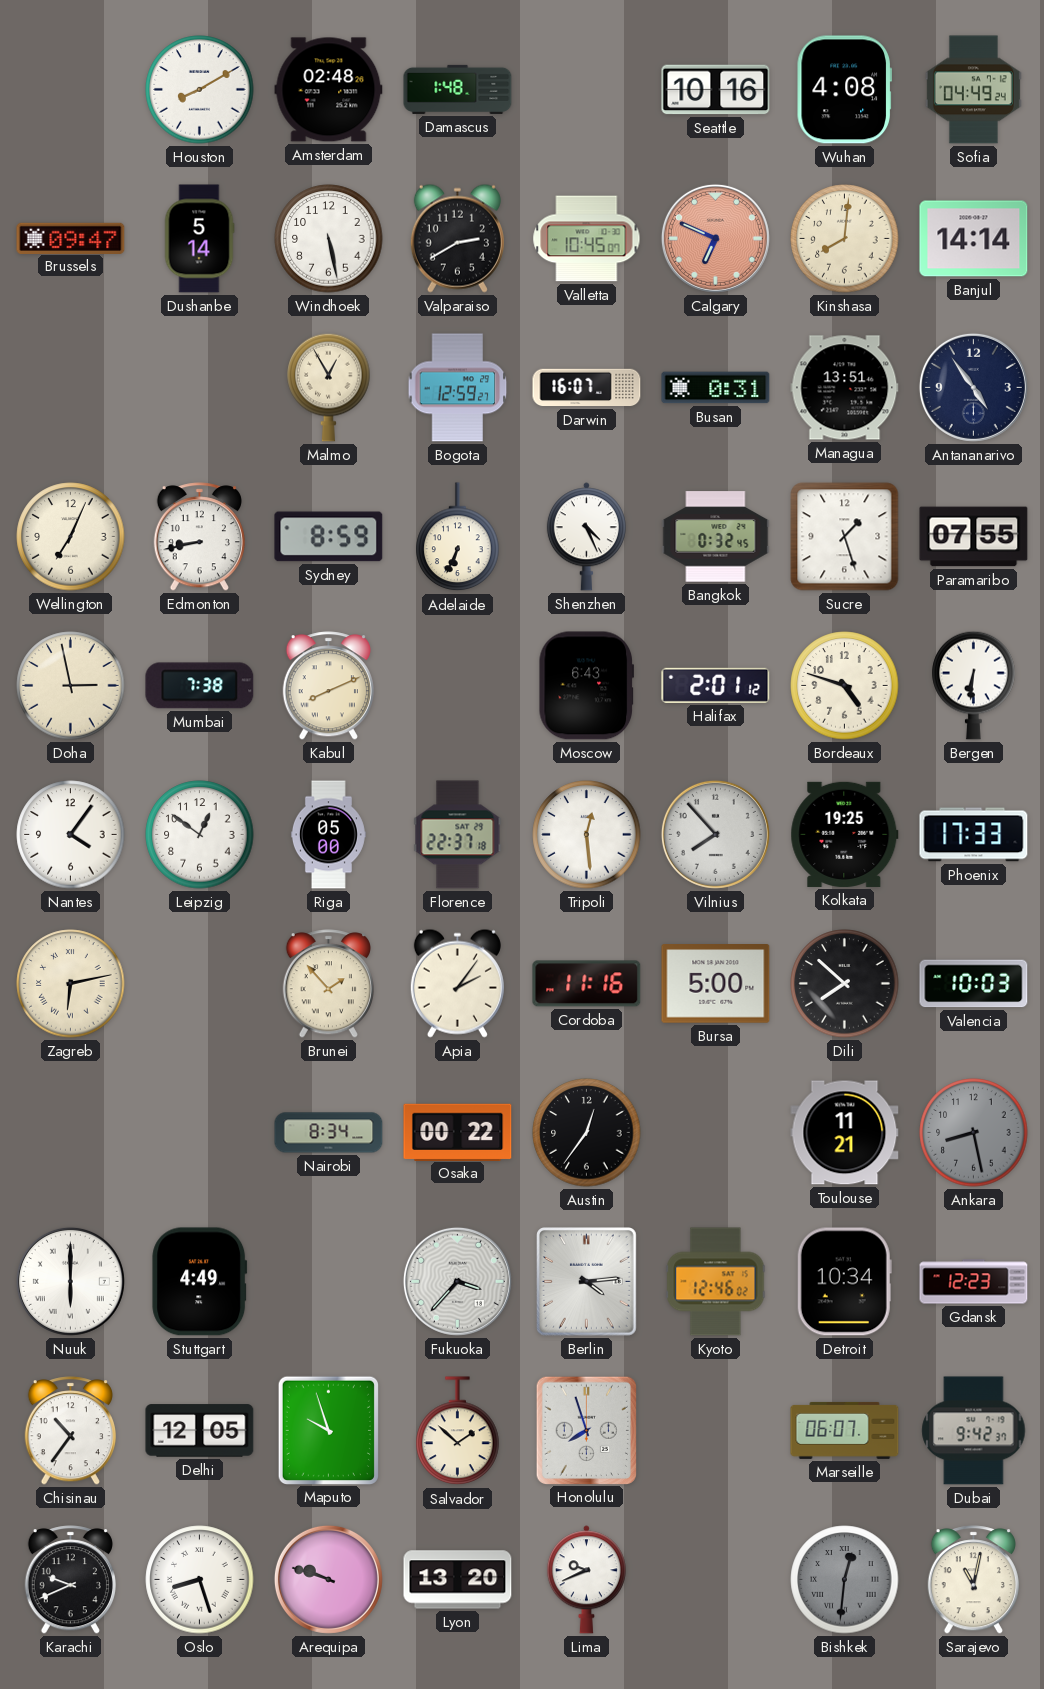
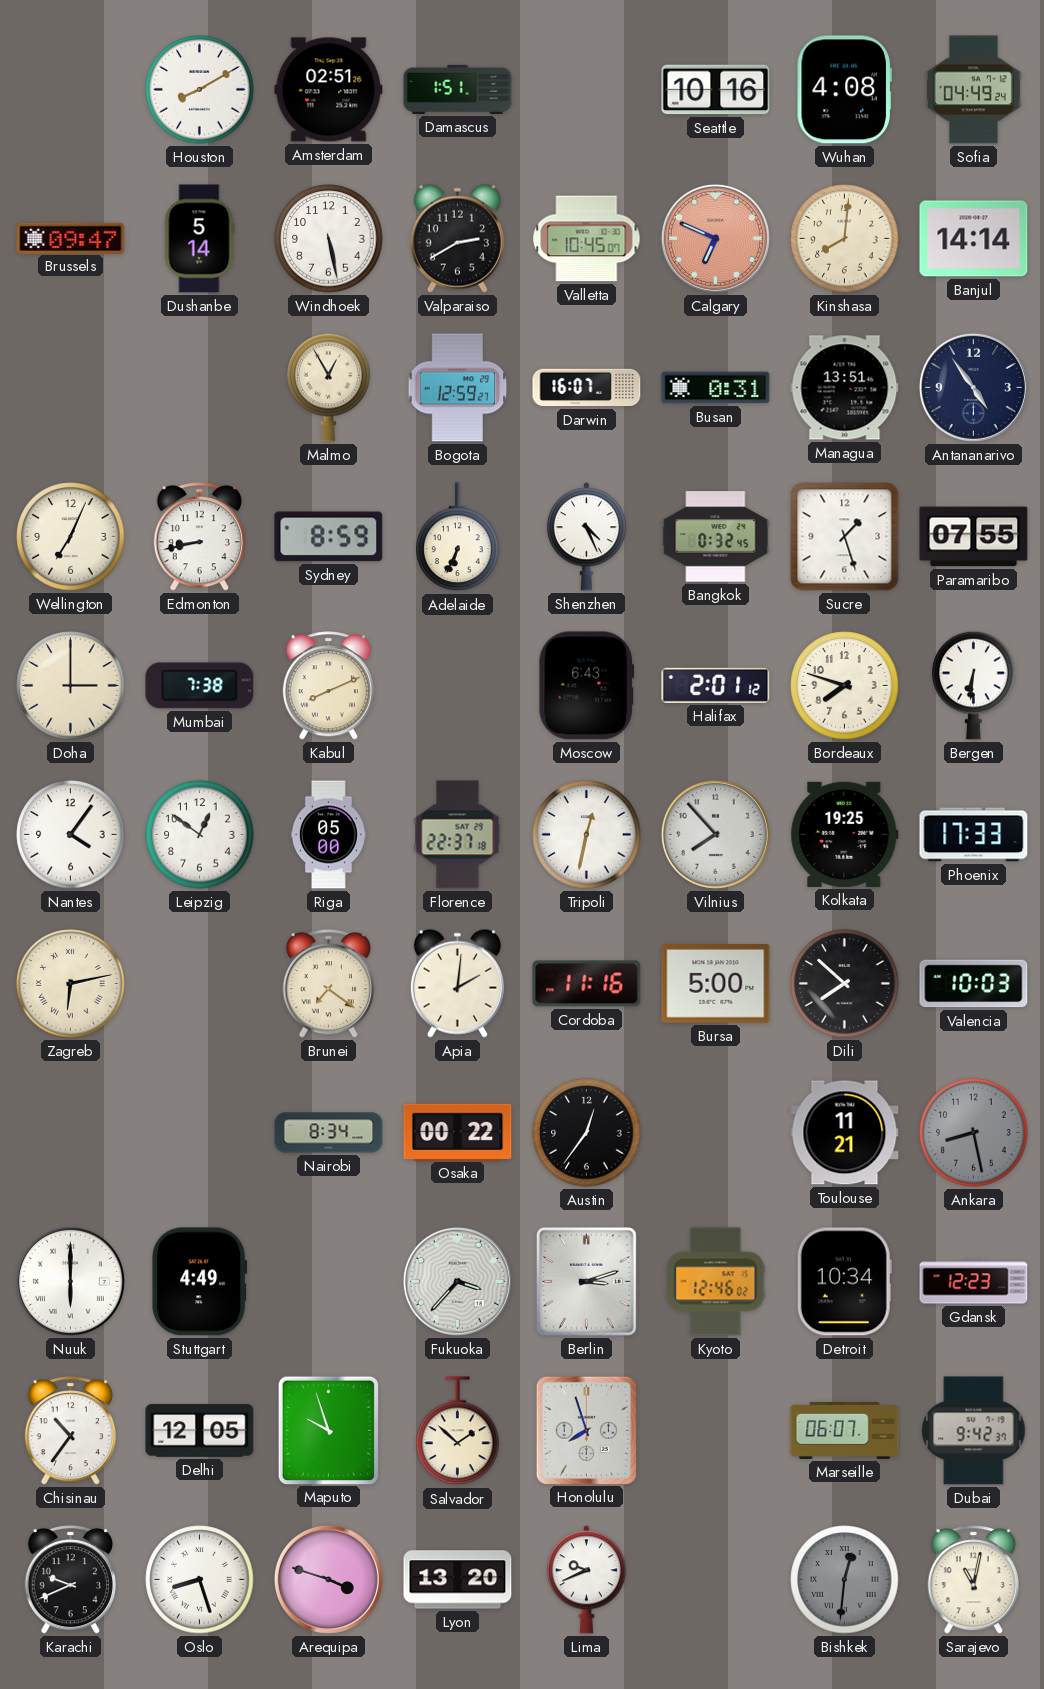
Amsterdam: 02:48 -> 02:51 (329, 90)
Damascus: 1:48 -> 1:51 (458, 89)
Doha: 2:58 -> 3:00 (71, 686)
Bordeaux: 4:48 -> 7:48 (845, 686)
Tripoli: 12:29 -> 12:32 (587, 835)
Brunei: 1:53 -> 7:21 (328, 984)
Apia: 2:06 -> 2:01 (457, 983)
Berlin: 4:14 -> 3:12 (587, 1282)
Arequipa: 9:48 -> 3:48 (328, 1579)
